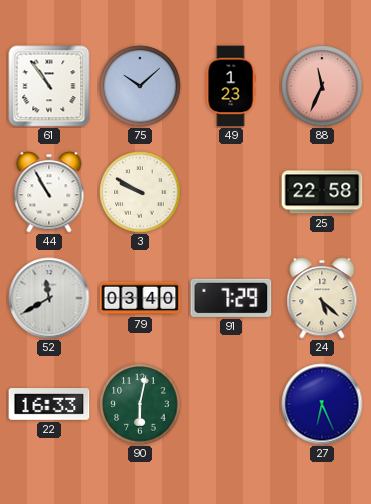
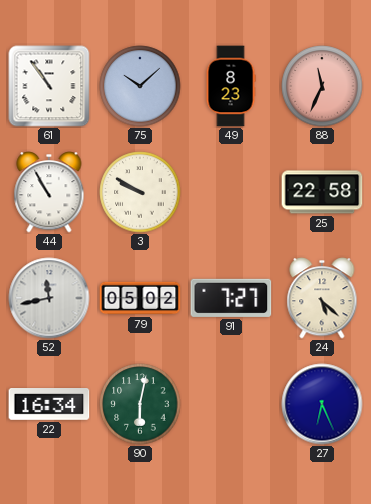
49: 1:23 -> 8:23 (231, 86)
52: 11:40 -> 11:43 (49, 298)
79: 03:40 -> 05:02 (140, 298)
91: 7:29 -> 7:27 (231, 298)
22: 16:33 -> 16:34 (49, 405)
